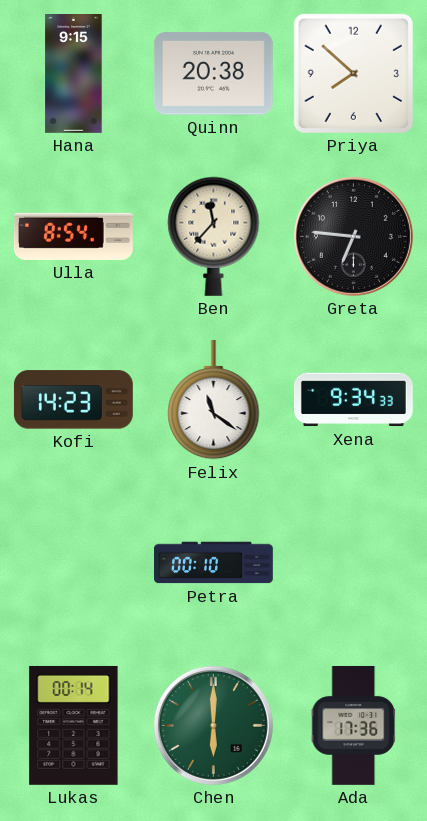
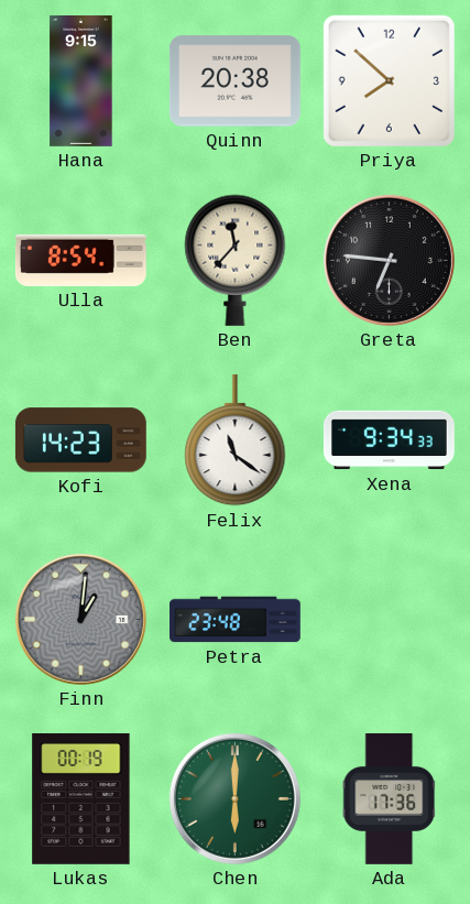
Finn: none -> 1:01 (80, 619)
Petra: 00:10 -> 23:48 (236, 620)
Lukas: 00:14 -> 00:19 (81, 798)
